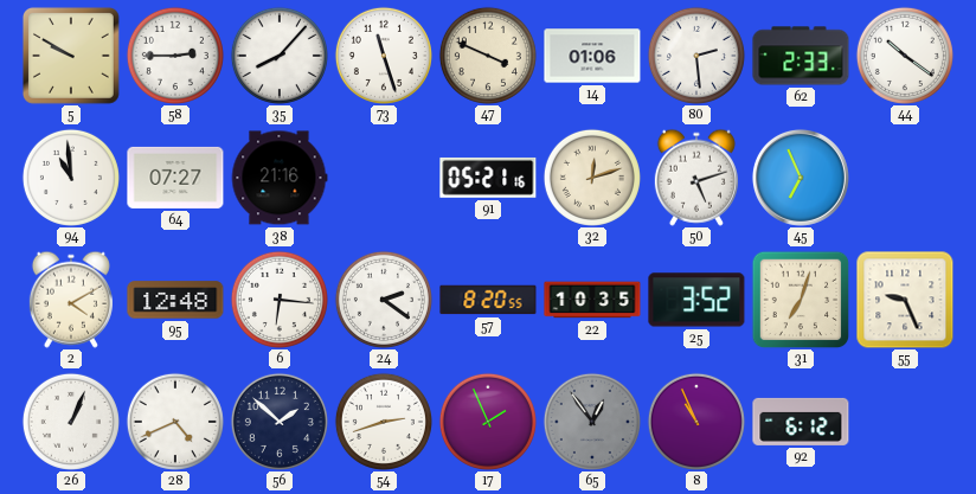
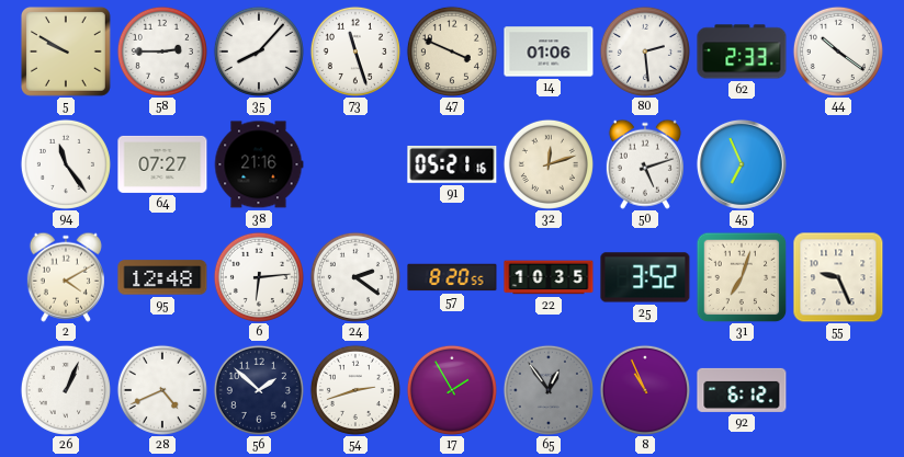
94: 10:59 -> 11:24 (66, 164)
6: 6:16 -> 6:14 (259, 277)
17: 1:56 -> 1:55 (452, 390)
